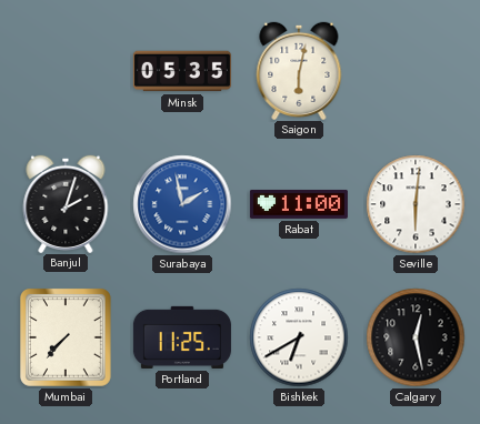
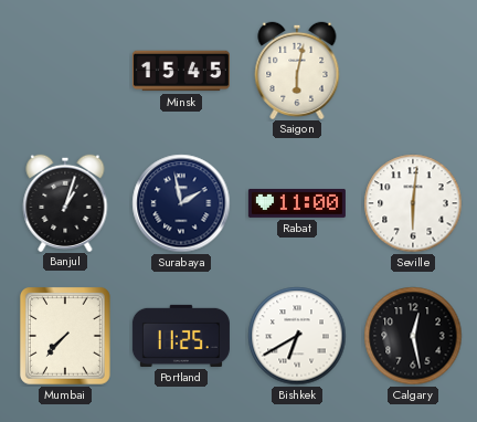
Minsk: 05:35 -> 15:45 (181, 71)
Banjul: 2:03 -> 1:03 (65, 202)
Surabaya dial: blue -> navy (181, 203)
